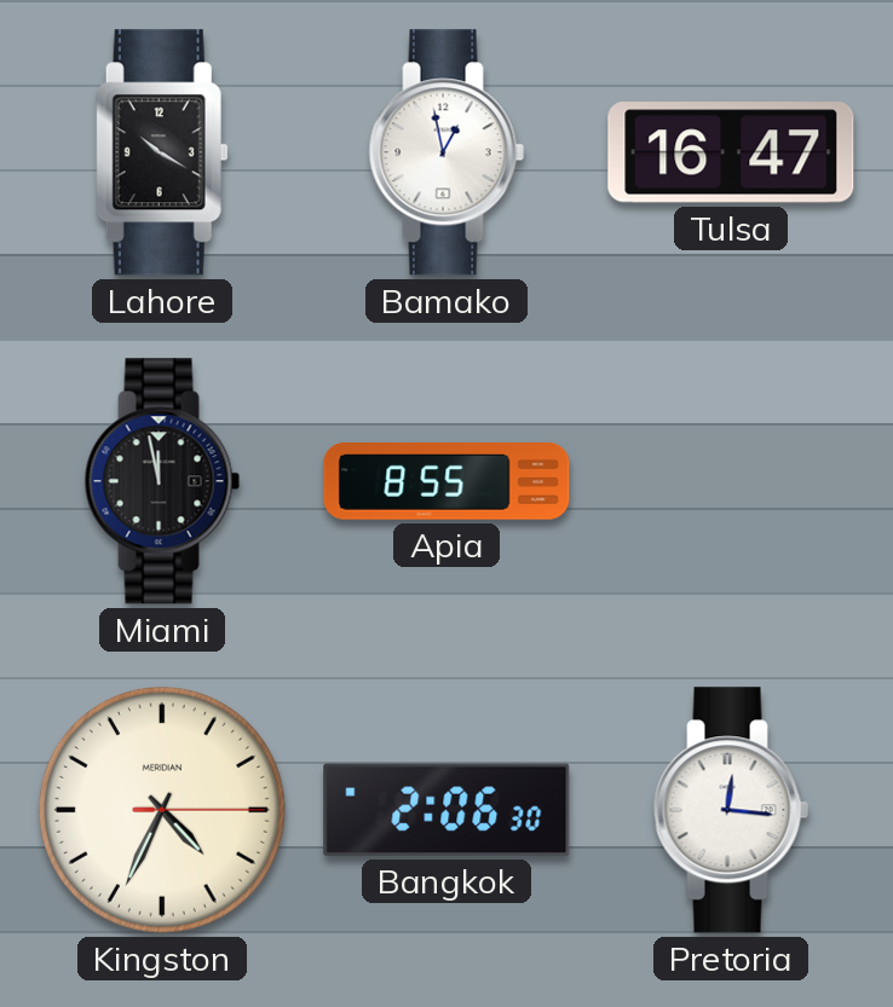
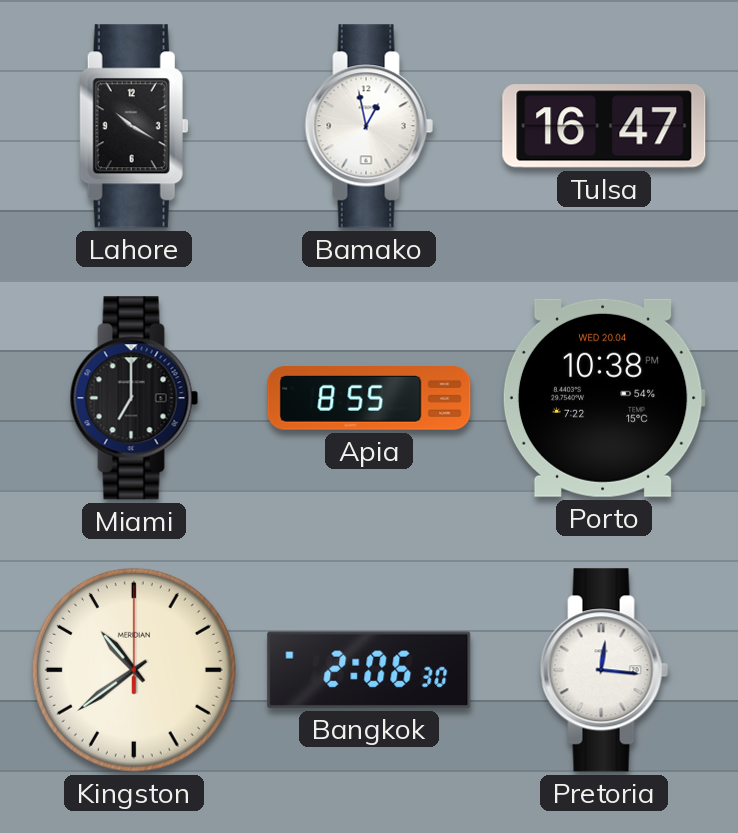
Miami: 11:58 -> 7:00 (134, 398)
Porto: none -> 10:38 (604, 398)
Kingston: 4:34 -> 10:39 (134, 670)
